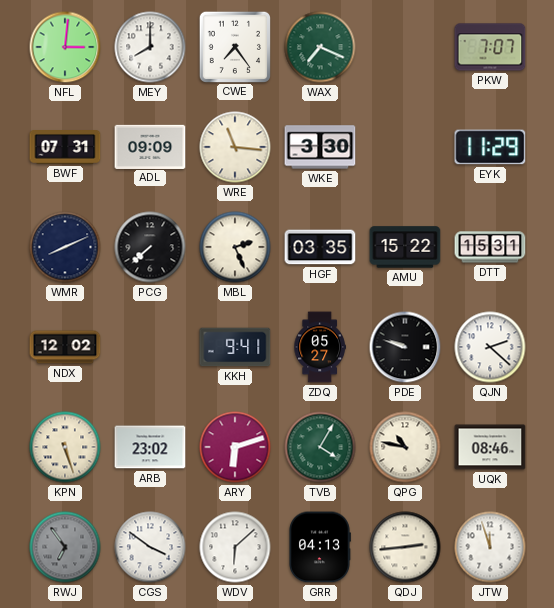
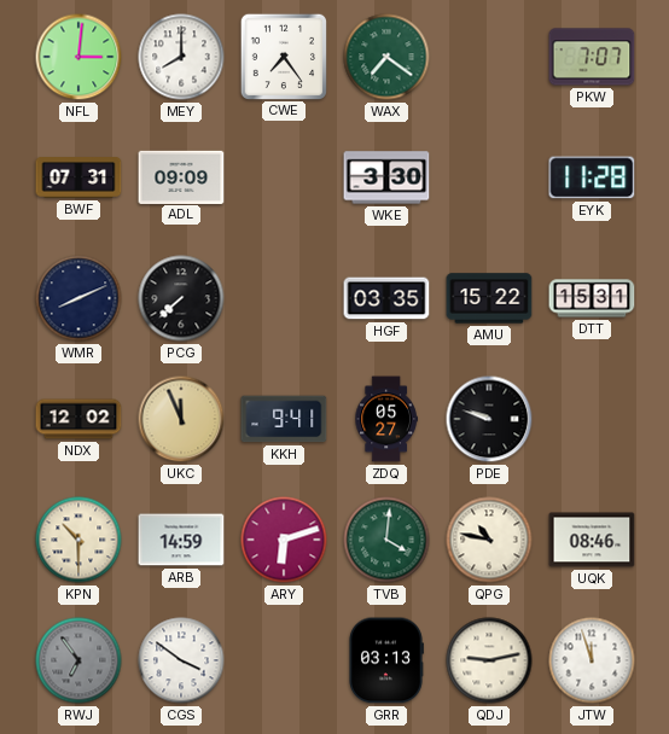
WAX: 7:19 -> 7:21 (386, 57)
WRE: 11:16 -> none (235, 147)
EYK: 11:29 -> 11:28 (592, 177)
MBL: 2:26 -> none (235, 247)
UKC: none -> 11:56 (181, 419)
QJN: 2:22 -> none (490, 347)
KPN: 5:27 -> 10:30 (78, 540)
ARB: 23:02 -> 14:59 (181, 540)
TVB: 4:05 -> 4:01 (386, 540)
WDV: 6:08 -> none (235, 547)
GRR: 04:13 -> 03:13 (386, 660)
QDJ: 2:44 -> 9:13 (489, 660)
